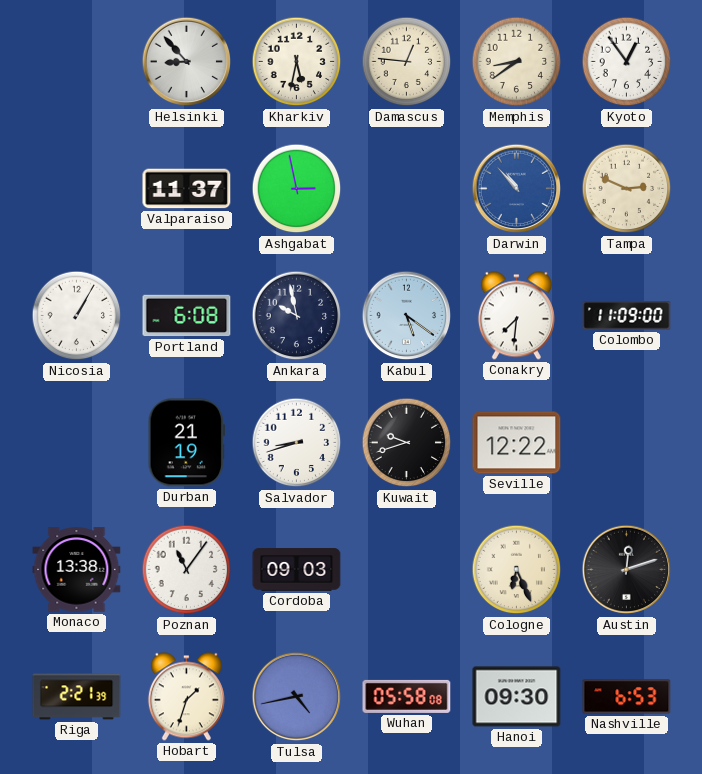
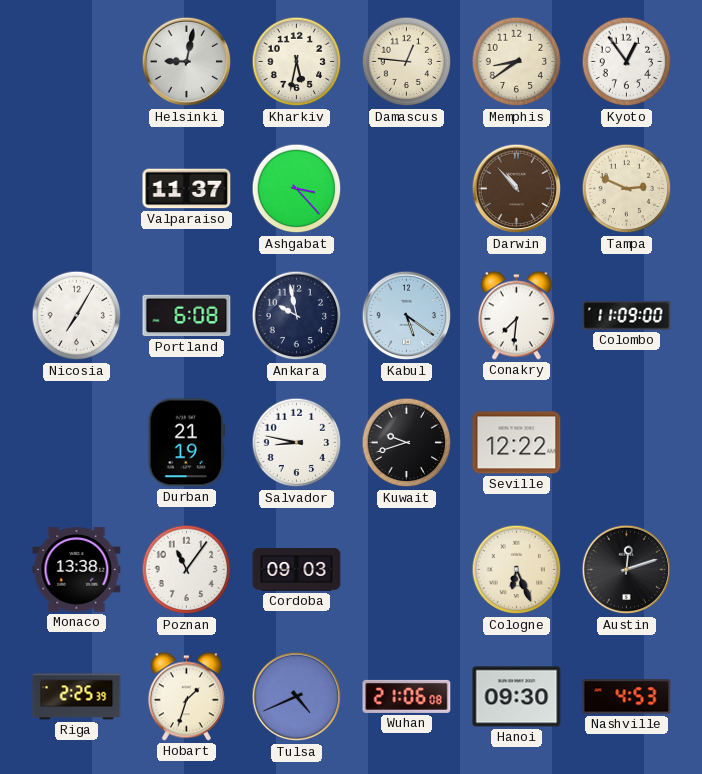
Helsinki: 8:53 -> 9:02 (187, 62)
Ashgabat: 2:58 -> 3:23 (297, 189)
Darwin dial: blue -> brown (517, 189)
Nicosia: 1:05 -> 7:05 (77, 316)
Salvador: 8:42 -> 8:47 (297, 443)
Riga: 2:21 -> 2:25 (77, 697)
Tulsa: 4:43 -> 4:41 (297, 697)
Wuhan: 05:58 -> 21:06 (407, 696)
Nashville: 6:53 -> 4:53 (627, 697)
